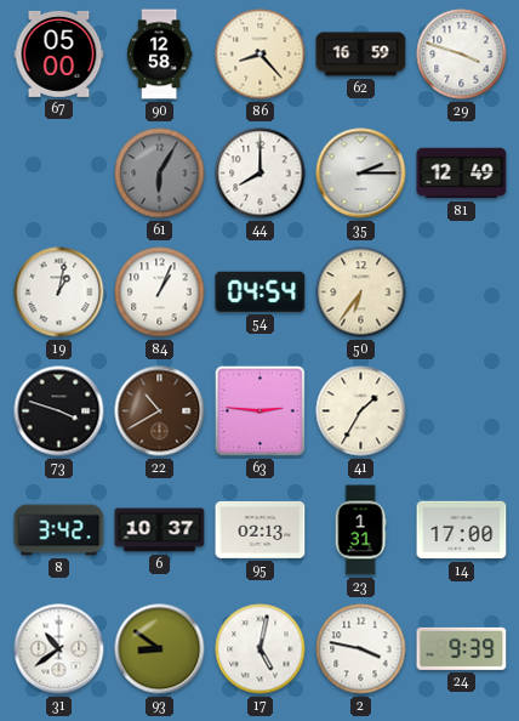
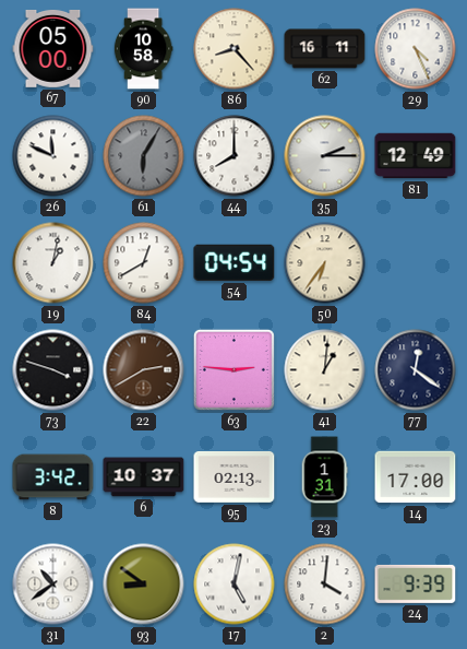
90: 12:58 -> 10:58 (143, 49)
62: 16:59 -> 16:11 (325, 49)
29: 3:48 -> 4:26 (416, 49)
26: none -> 11:49 (53, 156)
84: 1:04 -> 12:40 (144, 263)
22: 10:40 -> 2:40 (144, 370)
41: 1:35 -> 1:01 (325, 370)
77: none -> 12:21 (416, 370)
2: 3:47 -> 4:01 (325, 585)
